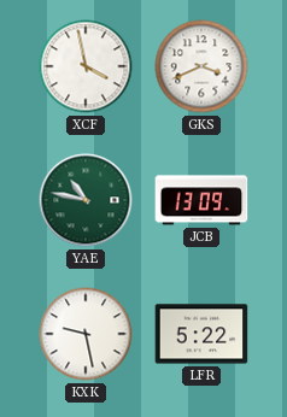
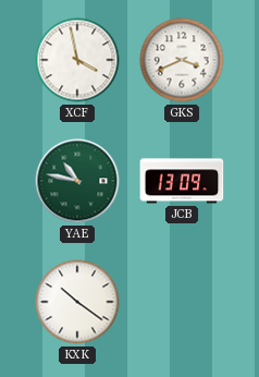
KXK: 9:28 -> 10:21 (77, 302)
LFR: 5:22 -> none (201, 334)
